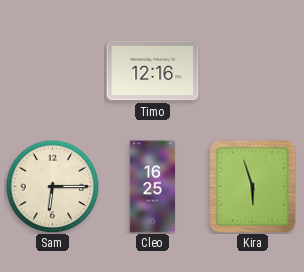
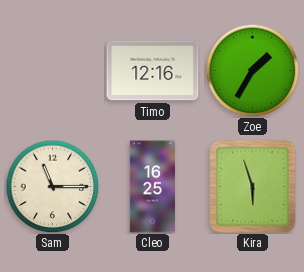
Zoe: none -> 1:35 (252, 70)
Sam: 6:15 -> 11:15 (52, 186)
